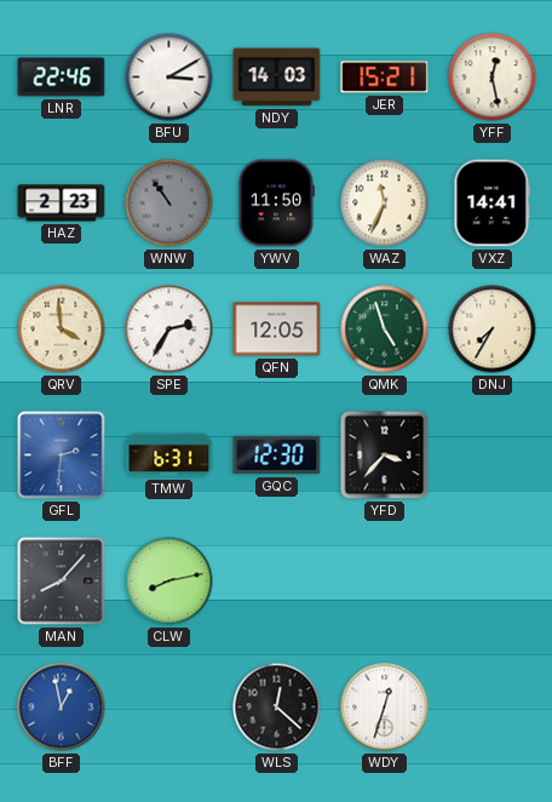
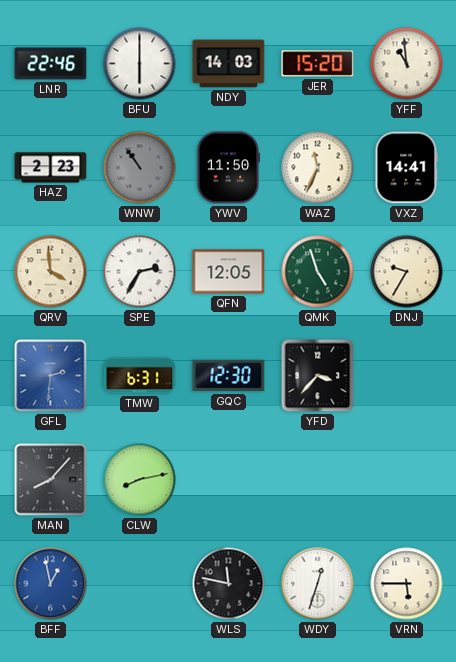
BFU: 3:10 -> 6:00 (140, 64)
JER: 15:21 -> 15:20 (318, 64)
YFF: 12:28 -> 10:59 (407, 64)
DNJ: 7:35 -> 9:35 (407, 272)
WLS: 12:22 -> 11:47 (229, 584)
VRN: none -> 5:45 (407, 584)
